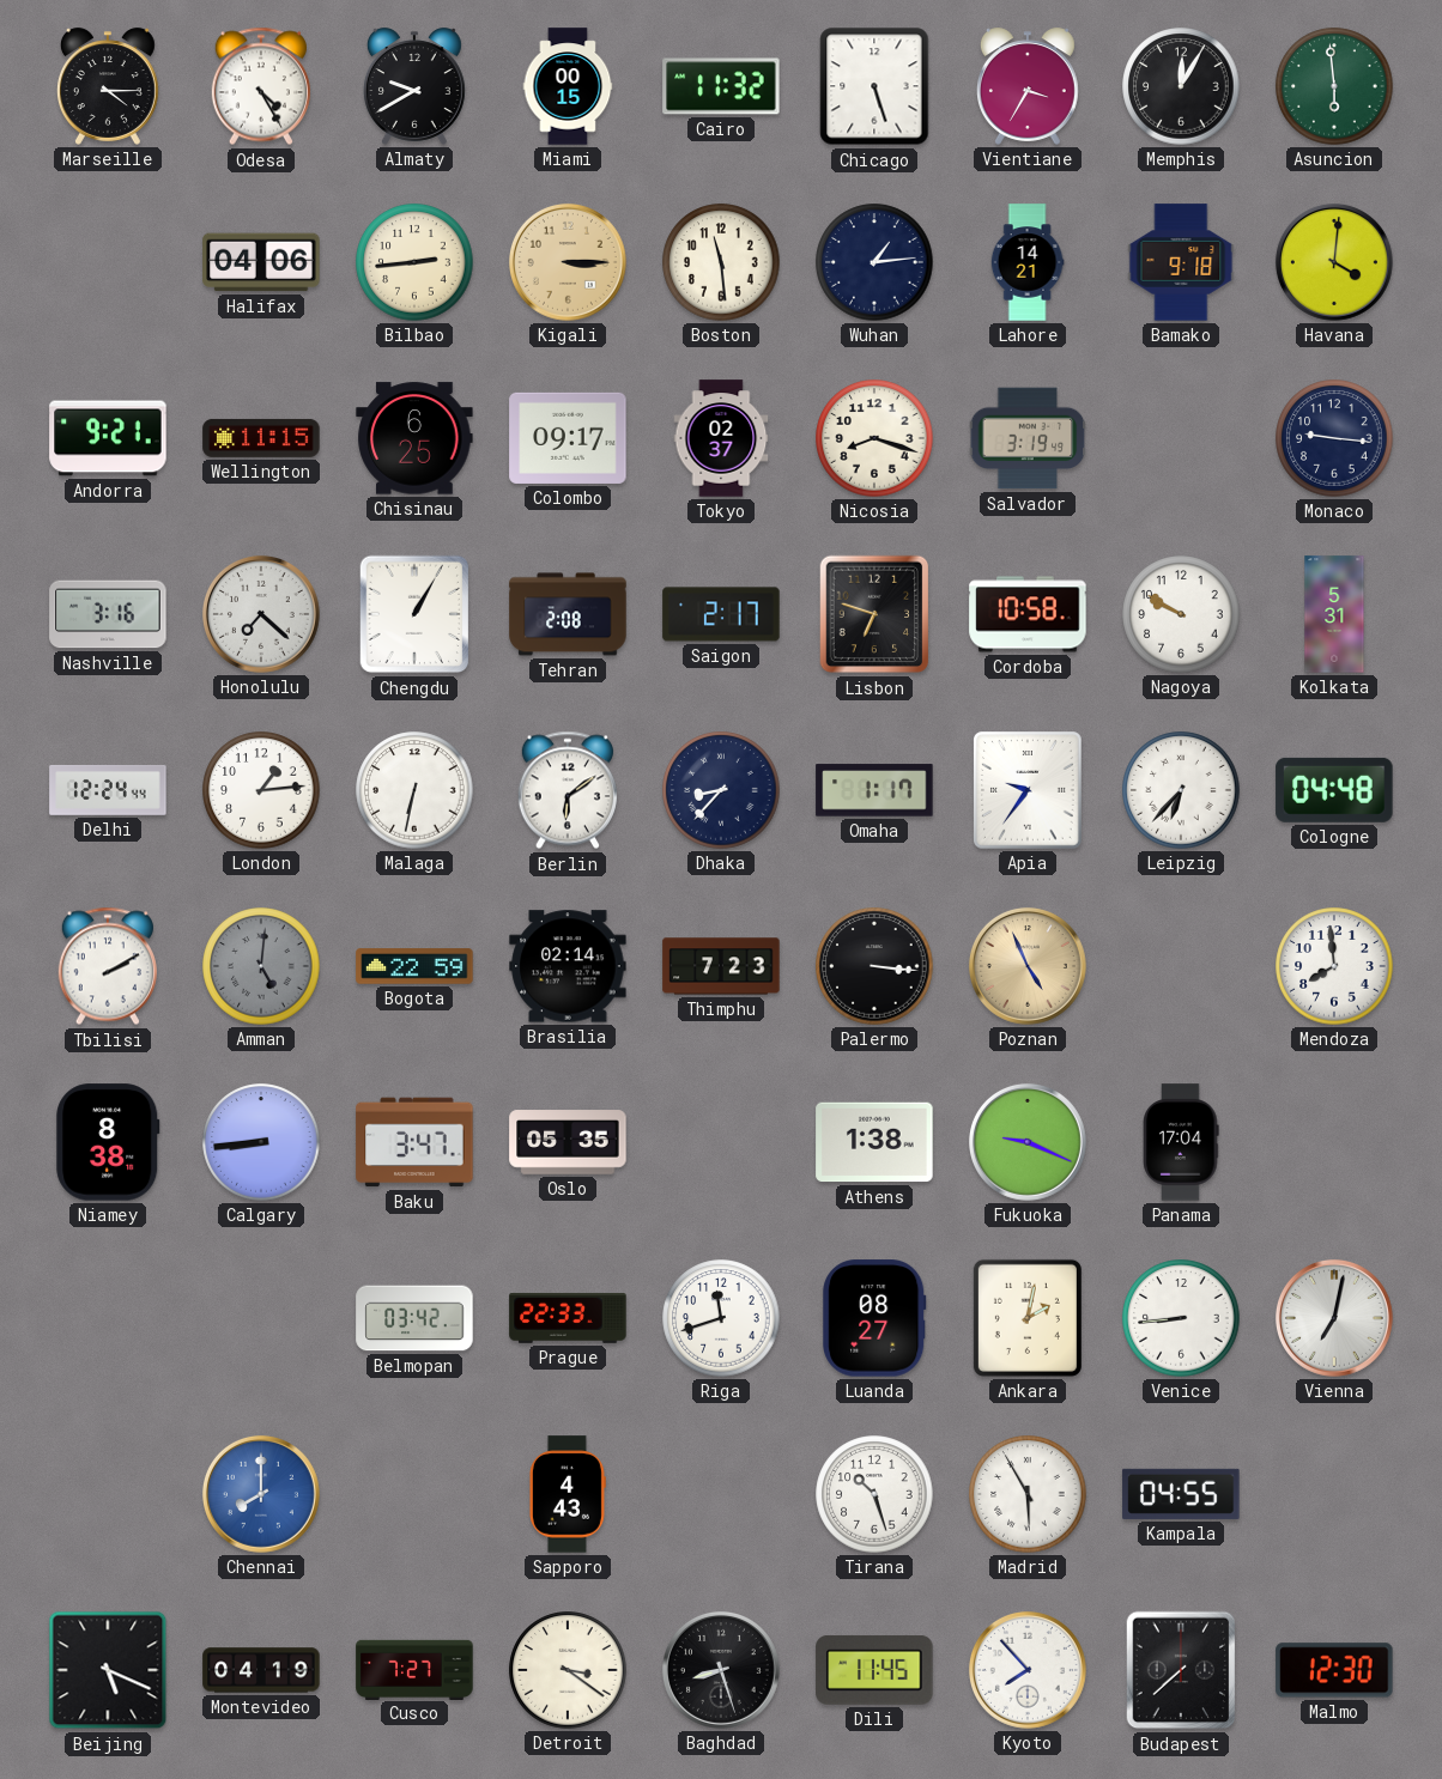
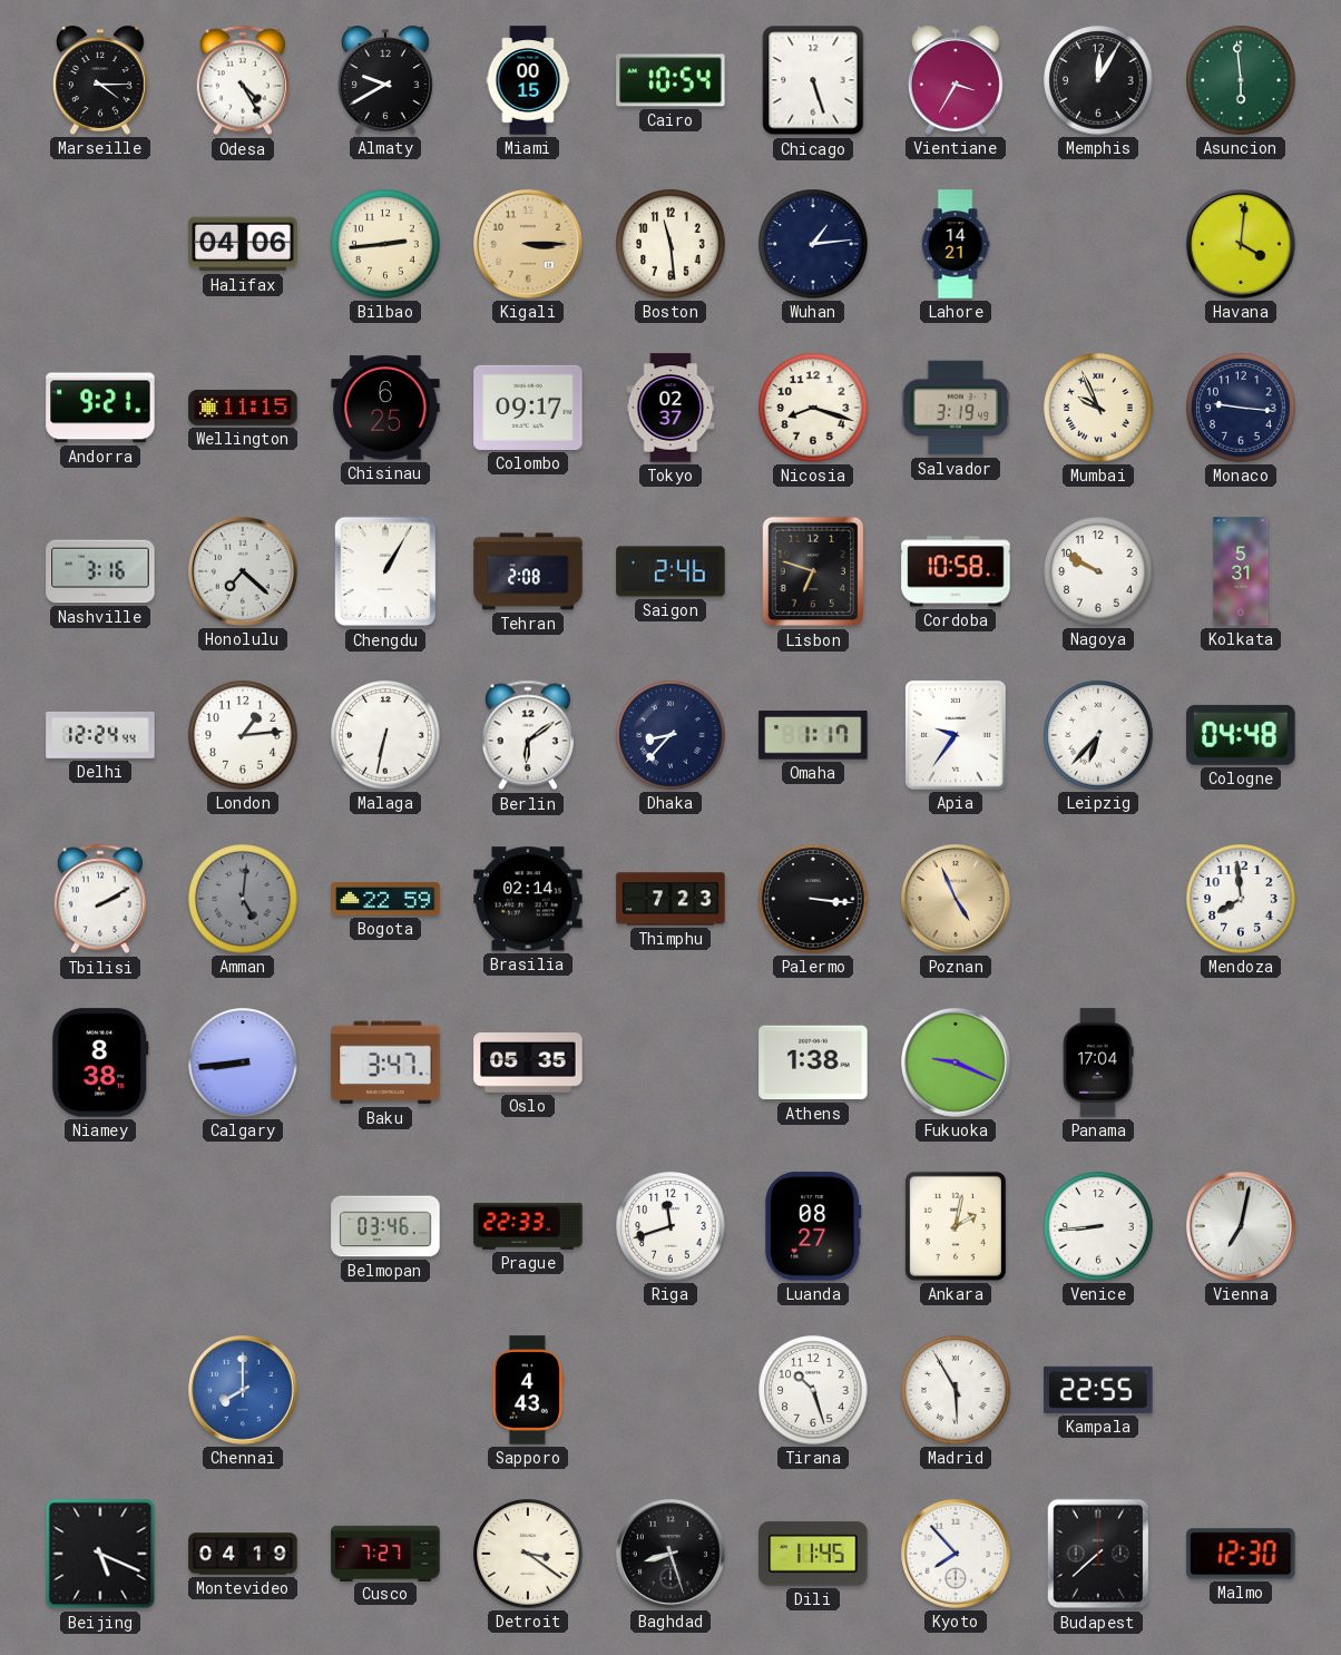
Cairo: 11:32 -> 10:54 (671, 80)
Bamako: 9:18 -> none (1181, 262)
Mumbai: none -> 9:56 (1098, 408)
Saigon: 2:17 -> 2:46 (671, 571)
Belmopan: 03:42 -> 03:46 (385, 1226)
Kampala: 04:55 -> 22:55 (1098, 1390)
